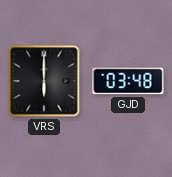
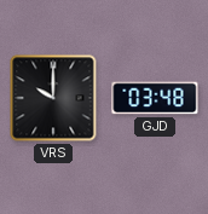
VRS: 6:00 -> 10:00 (53, 98)
